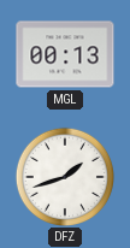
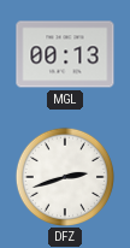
DFZ: 1:42 -> 2:42 (64, 176)
